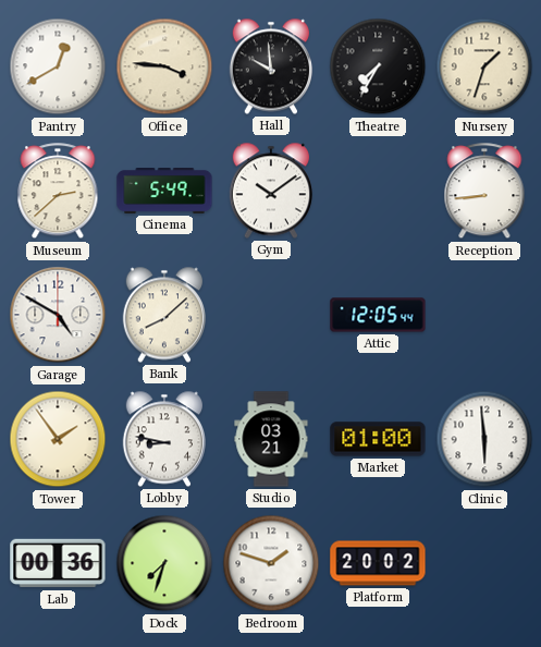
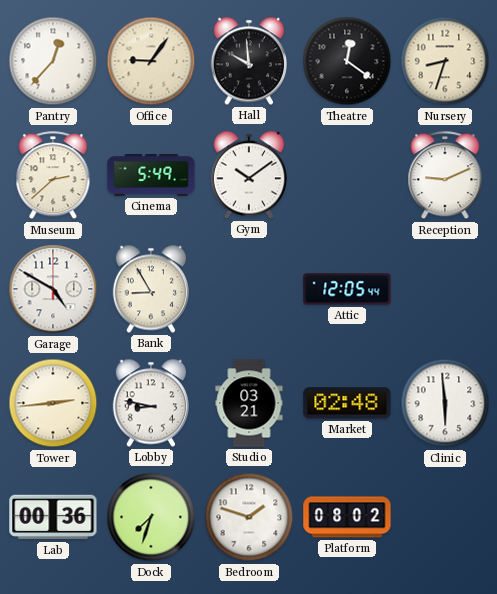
Pantry: 12:40 -> 12:37 (53, 61)
Office: 3:46 -> 9:06 (151, 61)
Theatre: 7:35 -> 12:21 (347, 61)
Nursery: 1:33 -> 8:33 (445, 61)
Reception: 8:44 -> 9:11 (445, 176)
Bank: 8:08 -> 8:55 (150, 289)
Tower: 1:54 -> 2:44 (53, 403)
Market: 01:00 -> 02:48 (347, 403)
Platform: 20:02 -> 08:02 (347, 517)
